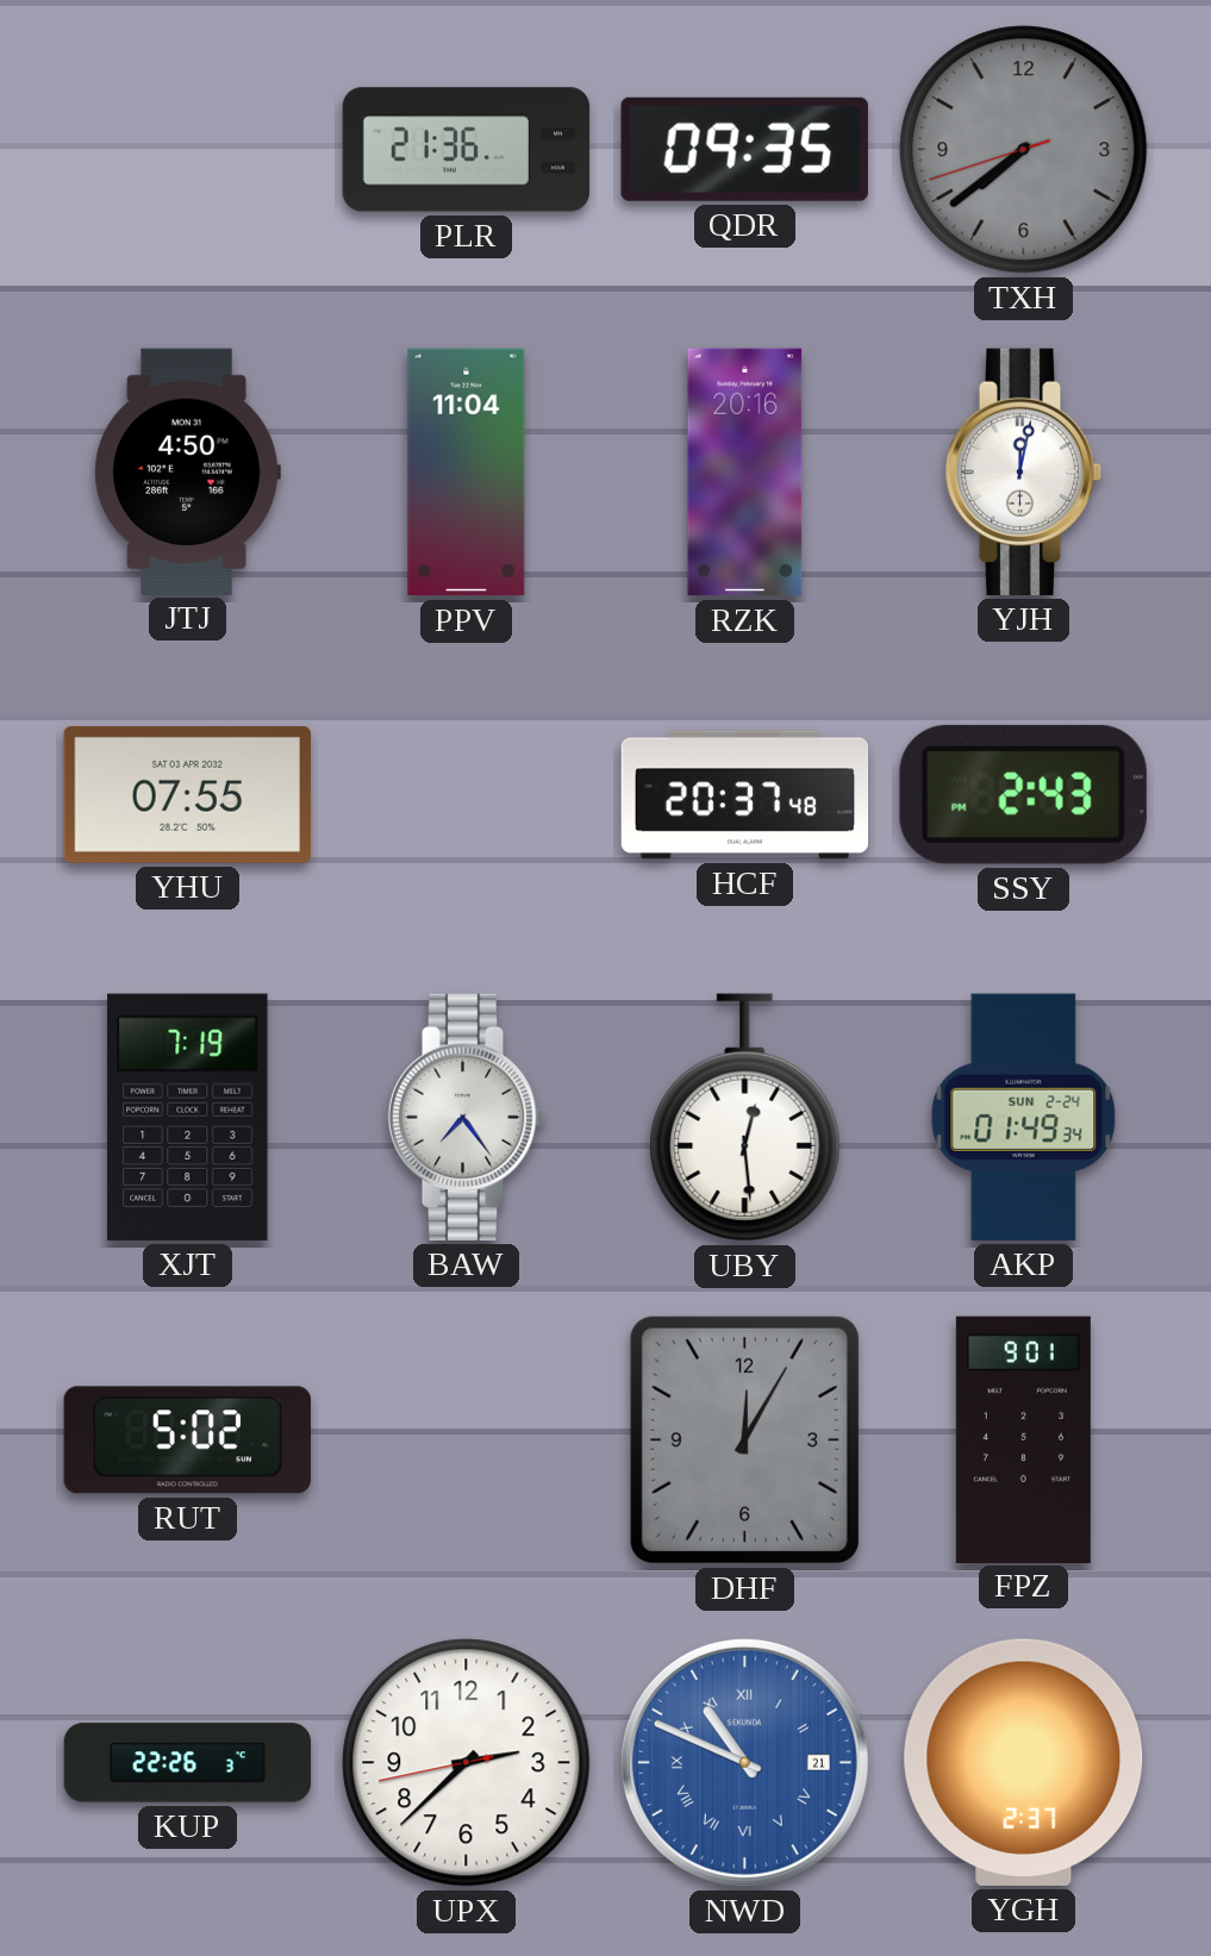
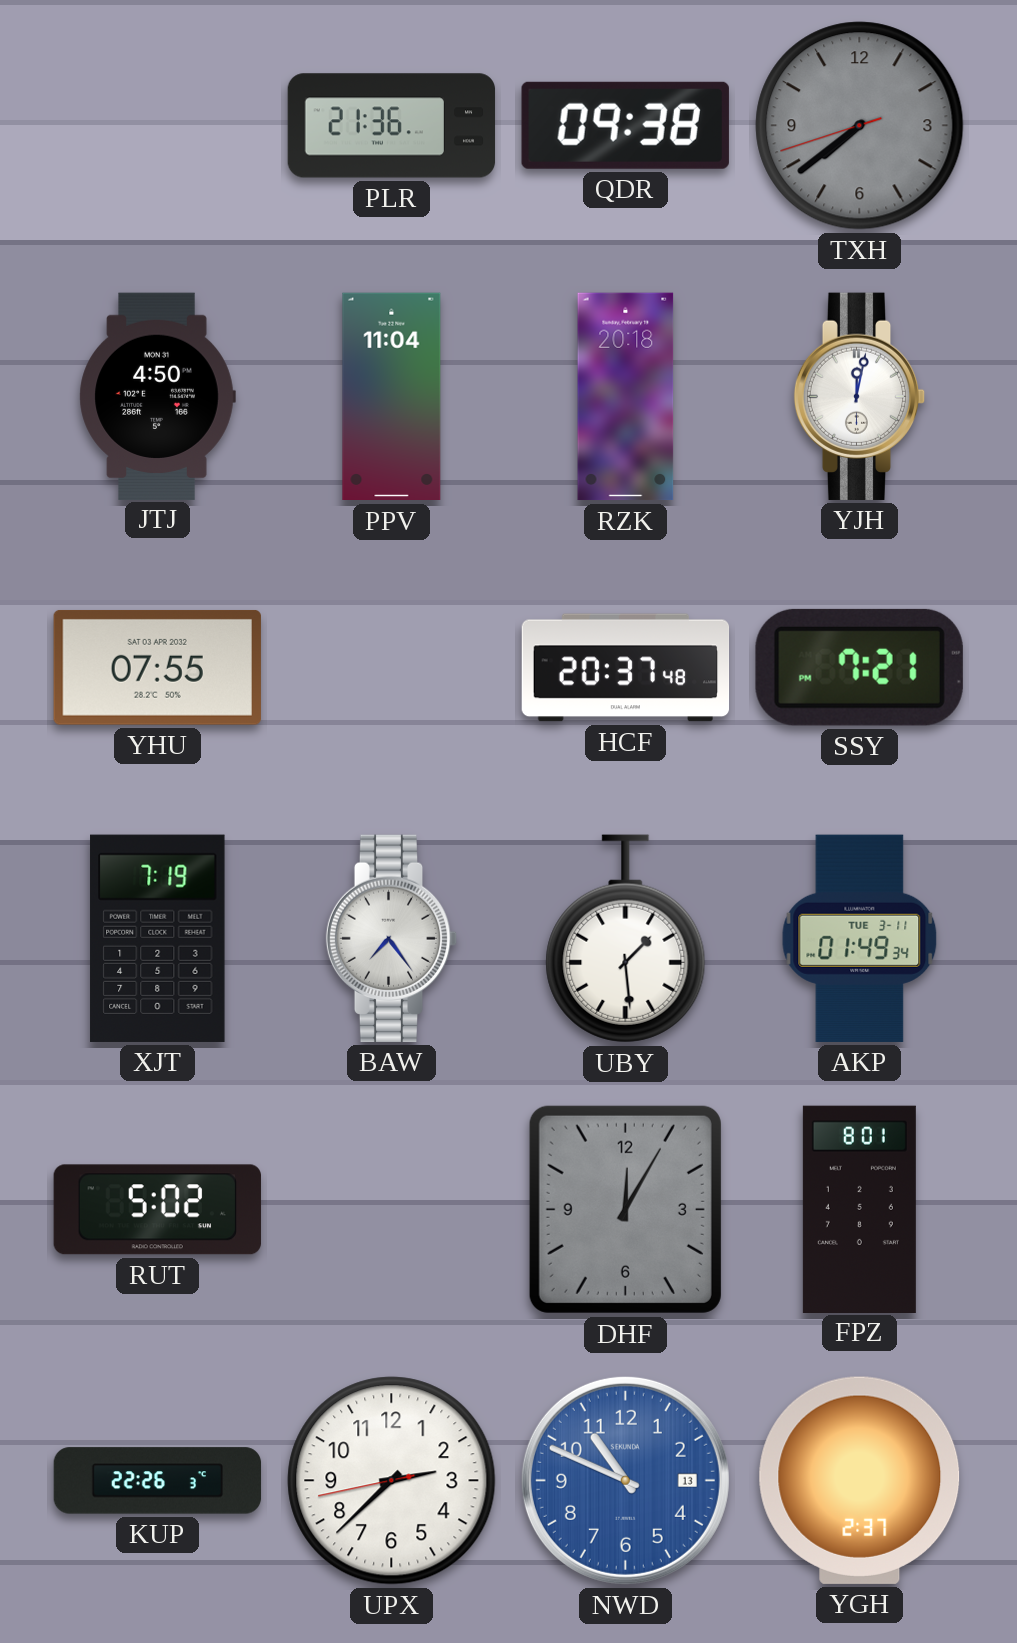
QDR: 09:35 -> 09:38 (625, 125)
RZK: 20:16 -> 20:18 (626, 397)
SSY: 2:43 -> 7:21 (859, 667)
UBY: 12:29 -> 1:29 (626, 939)
AKP date: SUN 2-24 -> TUE 3-11 (860, 938)
FPZ: 9:01 -> 8:01 (859, 1209)
NWD date: 21 -> 13 (625, 1480)
NWD numerals: Roman -> Arabic (625, 1480)
